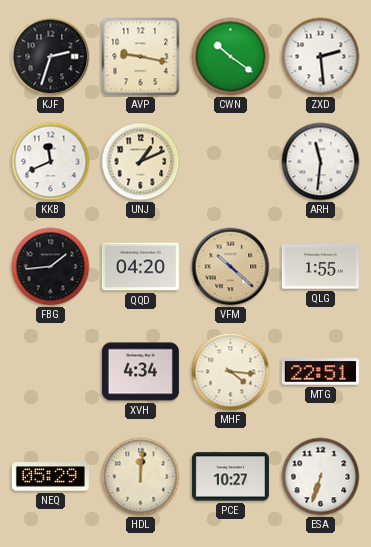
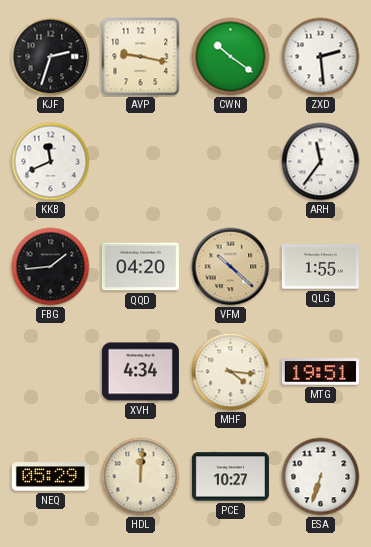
UNJ: 1:11 -> none (141, 162)
ARH: 11:31 -> 11:36 (321, 162)
MTG: 22:51 -> 19:51 (320, 372)
